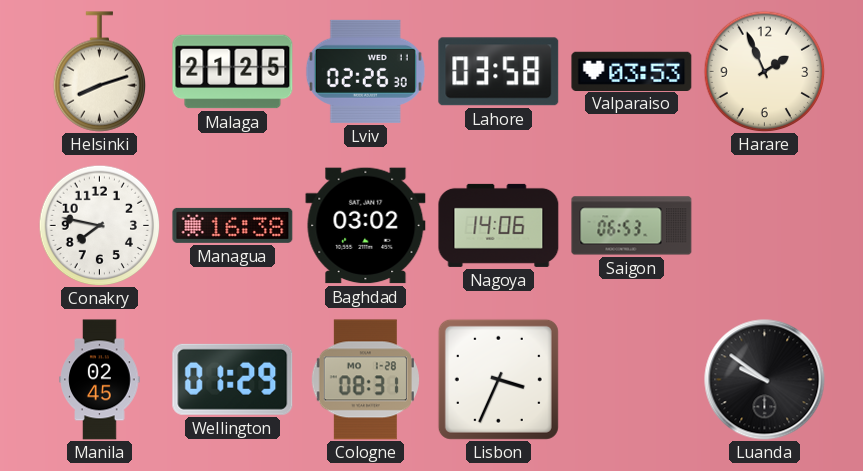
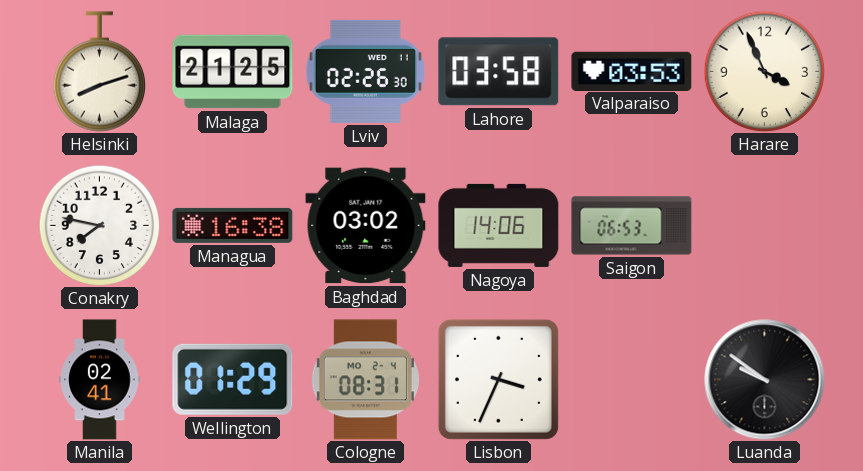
Harare: 1:56 -> 3:56 (764, 71)
Manila: 02:45 -> 02:41 (100, 380)
Cologne date: MO 1-28 -> MO 2-4 (365, 380)
